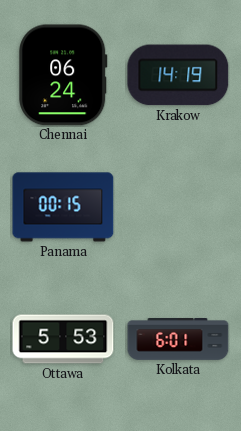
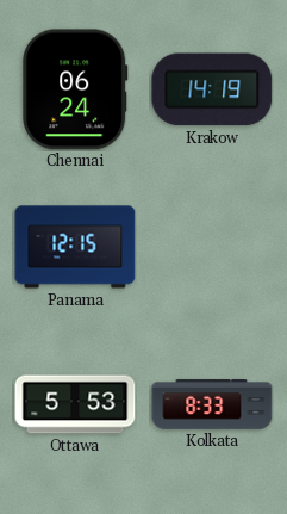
Panama: 00:15 -> 12:15 (75, 247)
Kolkata: 6:01 -> 8:33 (212, 405)
